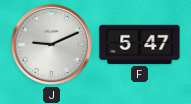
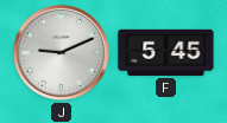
F: 5:47 -> 5:45 (166, 52)
